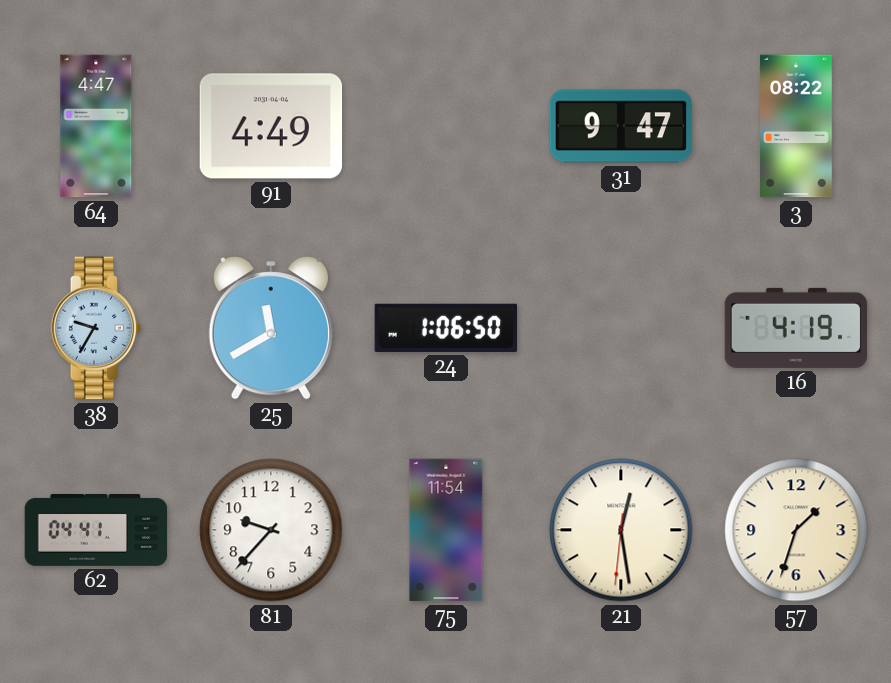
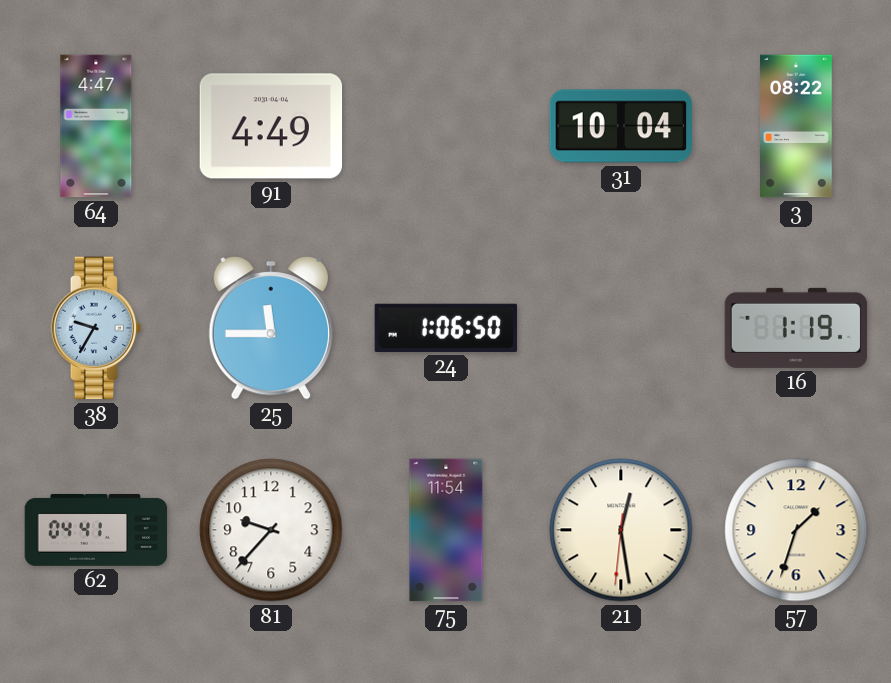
31: 9:47 -> 10:04 (621, 126)
25: 11:40 -> 11:45 (271, 328)
16: 4:19 -> 1:19 (796, 328)
